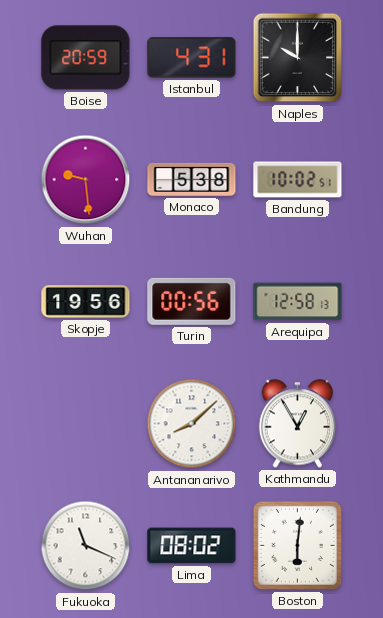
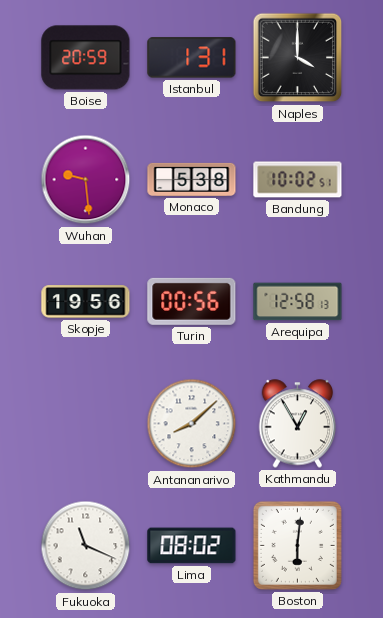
Istanbul: 4:31 -> 1:31 (192, 58)
Naples: 10:00 -> 4:00 (298, 58)
